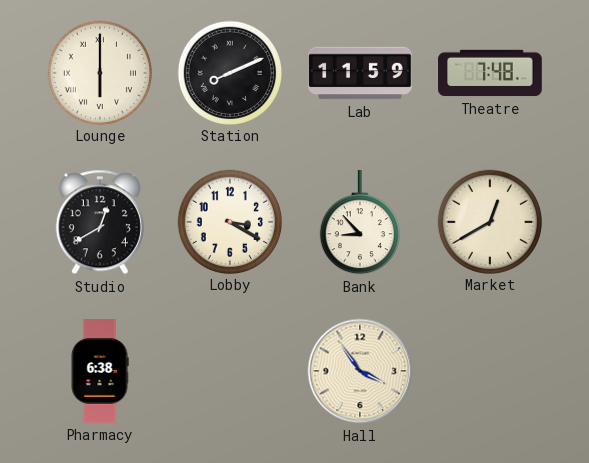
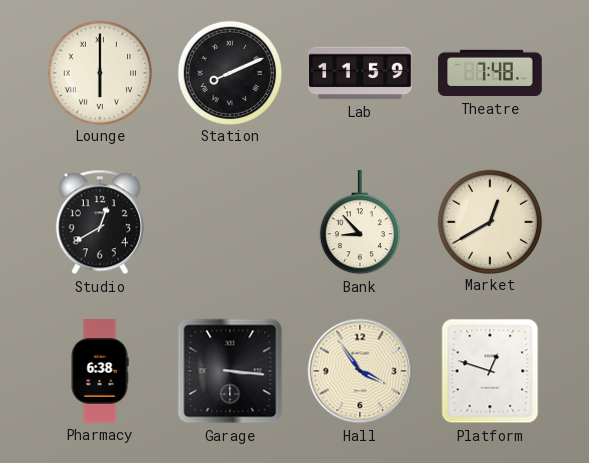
Lobby: 3:20 -> none (229, 221)
Garage: none -> 3:16 (230, 371)
Platform: none -> 12:48 (490, 371)
